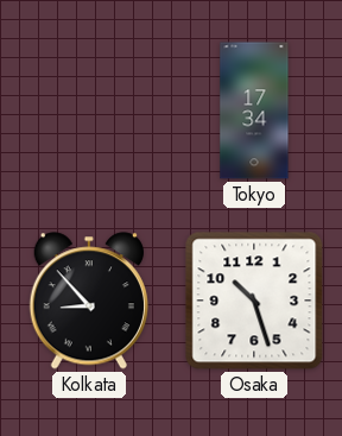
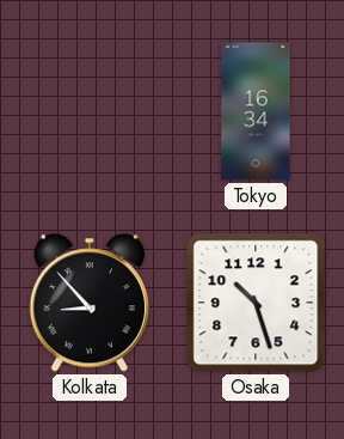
Tokyo: 17:34 -> 16:34 (256, 111)
